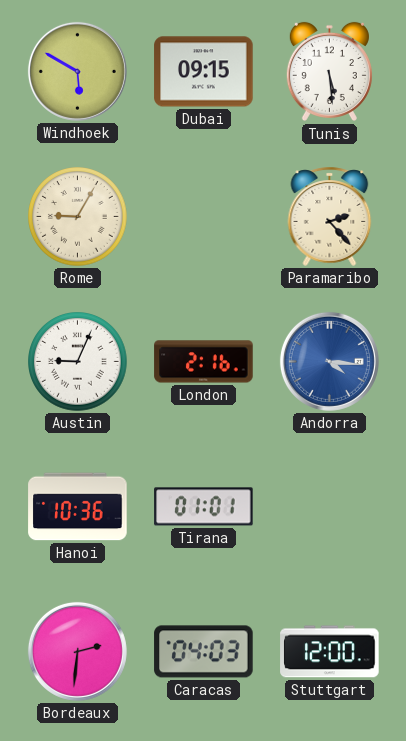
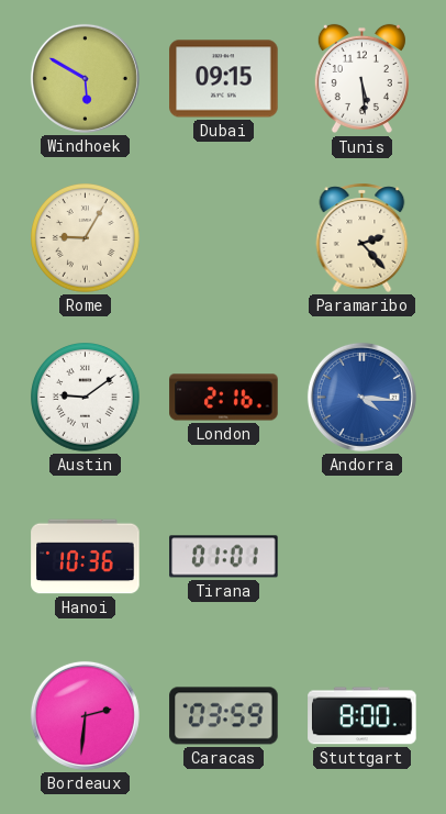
Austin: 9:04 -> 9:09 (86, 398)
Caracas: 04:03 -> 03:59 (224, 716)
Stuttgart: 12:00 -> 8:00 (363, 716)
